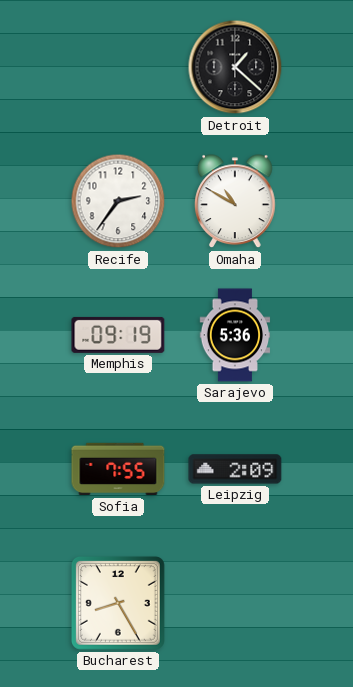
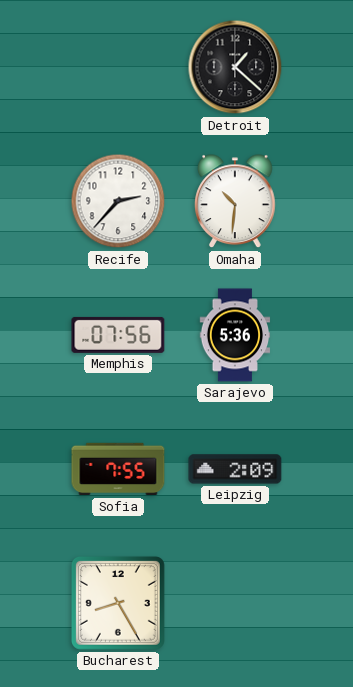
Recife: 2:36 -> 2:37 (118, 201)
Omaha: 10:50 -> 10:31 (235, 202)
Memphis: 09:19 -> 07:56 (118, 335)
